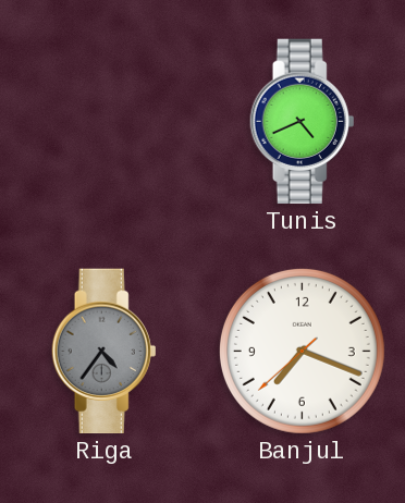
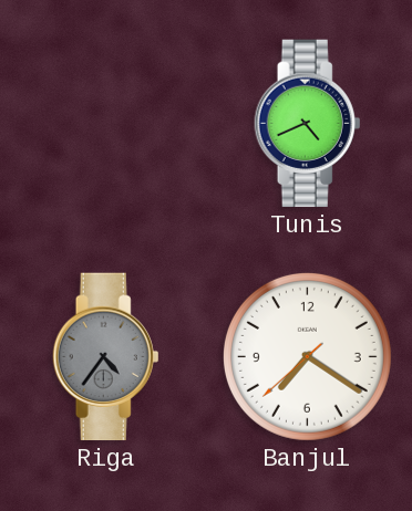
Banjul: 7:18 -> 7:20 (307, 356)
